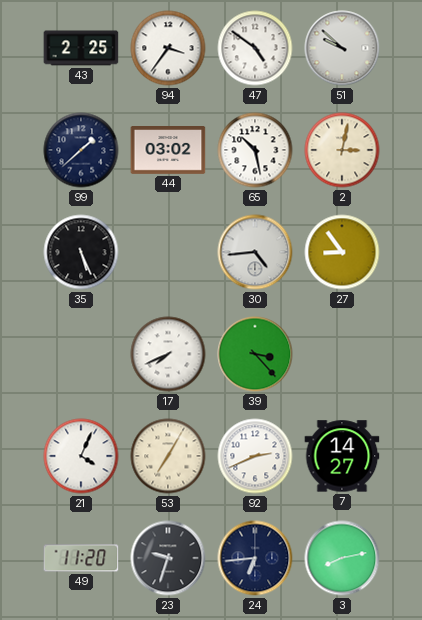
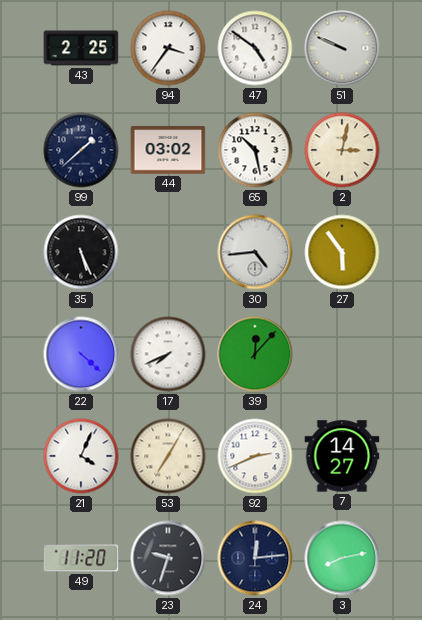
51: 9:52 -> 9:49 (342, 48)
27: 8:54 -> 5:54 (342, 252)
22: none -> 4:22 (81, 354)
39: 3:23 -> 12:07 (255, 354)
24: 6:44 -> 12:14 (255, 558)
